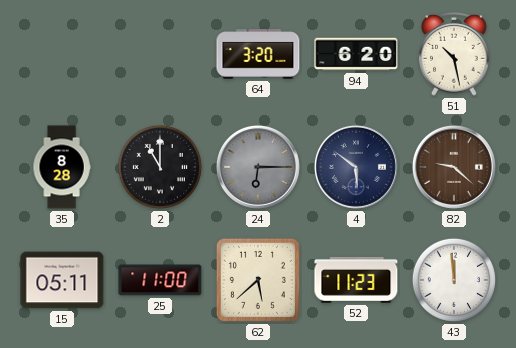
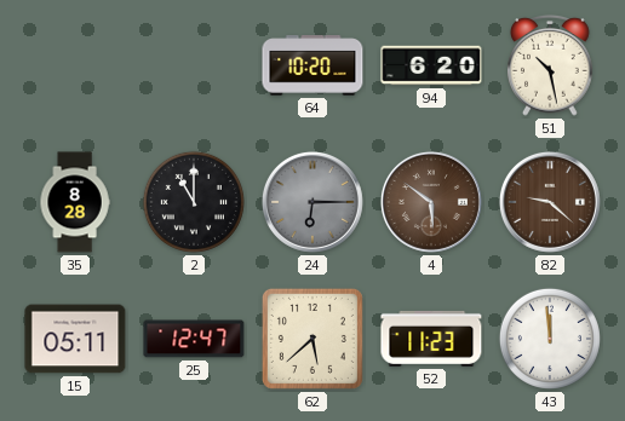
64: 3:20 -> 10:20 (312, 65)
4 dial: navy -> brown (431, 202)
25: 11:00 -> 12:47 (194, 339)
